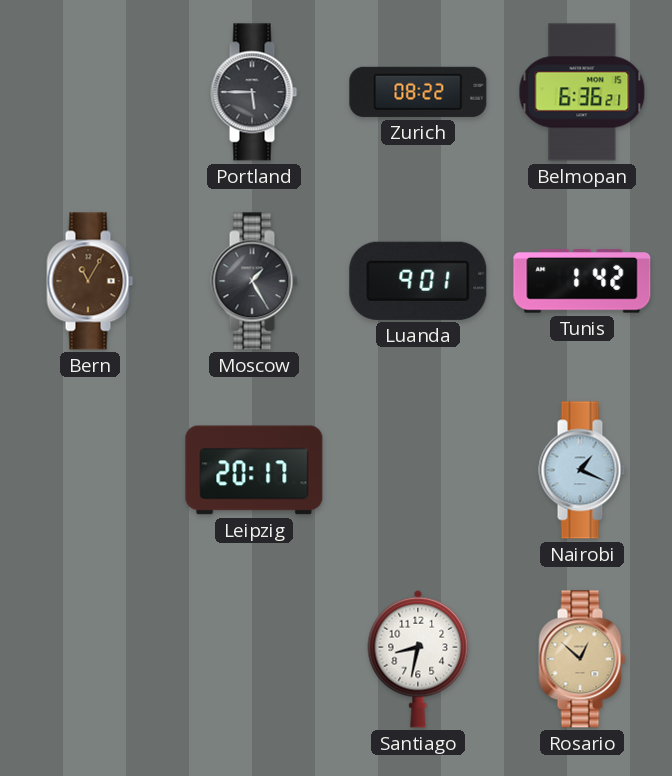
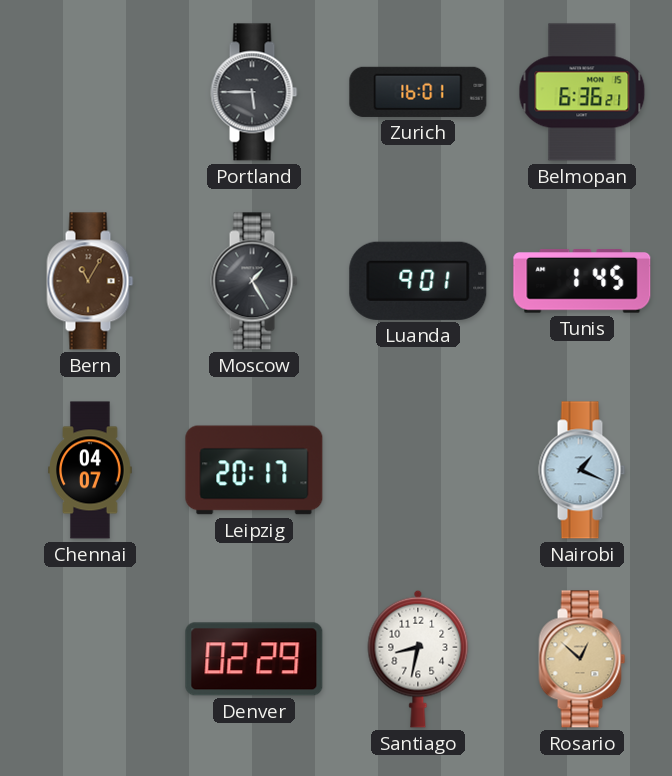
Zurich: 08:22 -> 16:01 (418, 92)
Tunis: 1:42 -> 1:45 (582, 282)
Chennai: none -> 04:07 (90, 470)
Denver: none -> 02:29 (254, 659)
